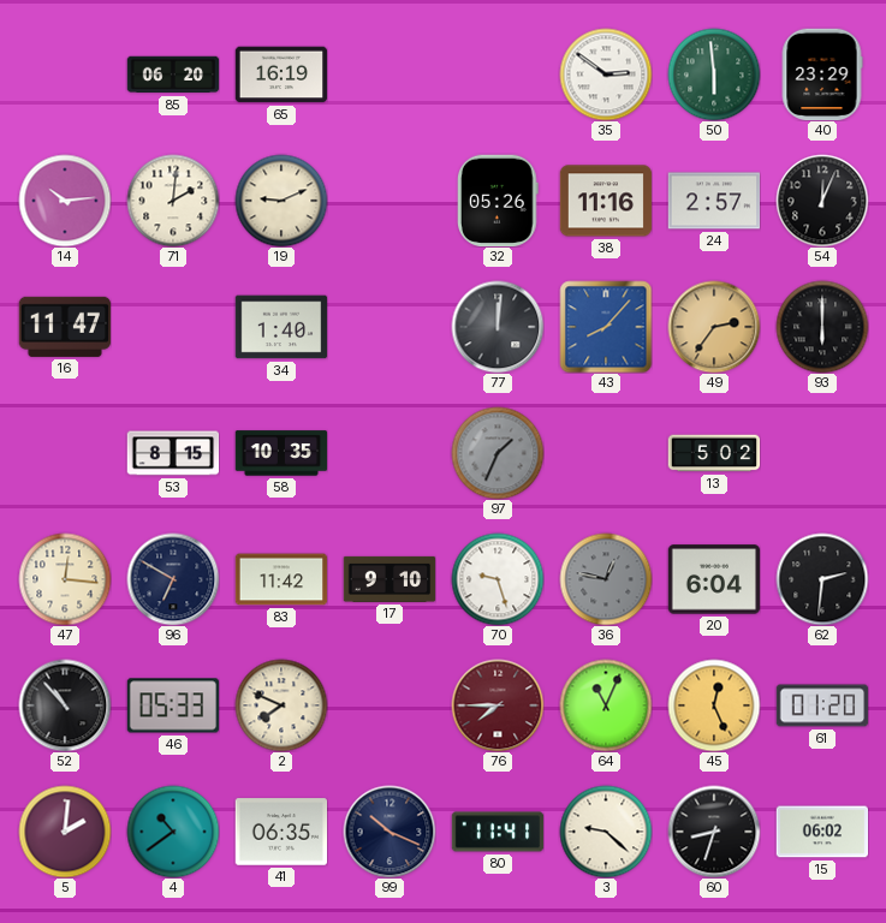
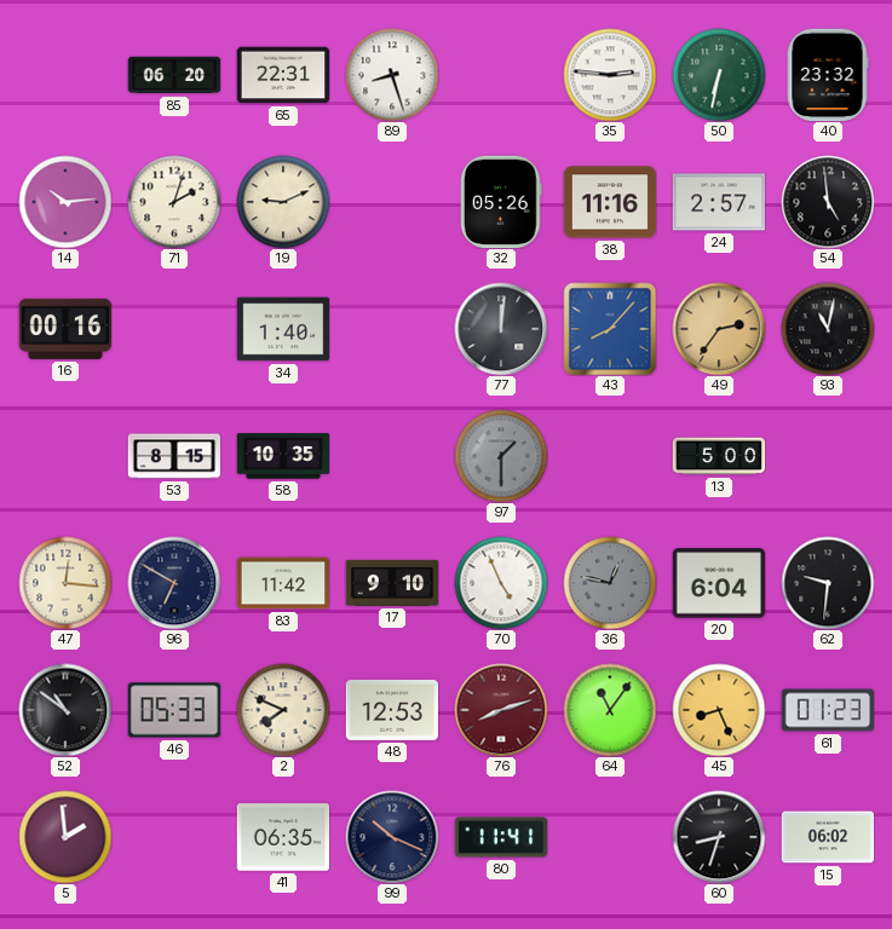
65: 16:19 -> 22:31 (283, 75)
89: none -> 8:27 (392, 75)
35: 2:51 -> 2:46 (610, 75)
50: 5:59 -> 6:32 (719, 75)
40: 23:29 -> 23:32 (828, 75)
71: 2:01 -> 2:03 (174, 202)
54: 12:04 -> 4:59 (828, 202)
16: 11:47 -> 00:16 (64, 329)
93: 6:00 -> 11:02 (828, 329)
97: 1:34 -> 1:30 (501, 456)
13: 5:02 -> 5:00 (719, 456)
70: 9:27 -> 4:56 (501, 583)
62: 2:31 -> 9:31 (828, 583)
52: 10:53 -> 10:51 (65, 710)
48: none -> 12:53 (392, 710)
76: 7:45 -> 8:12 (501, 710)
64: 11:04 -> 11:06 (610, 710)
45: 12:26 -> 8:26 (719, 710)
61: 01:20 -> 01:23 (828, 710)
5: 2:01 -> 1:59 (65, 837)
4: 10:39 -> none (173, 832)
3: 9:22 -> none (606, 832)
